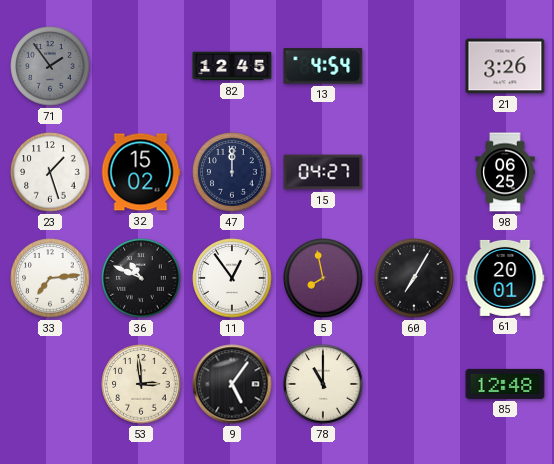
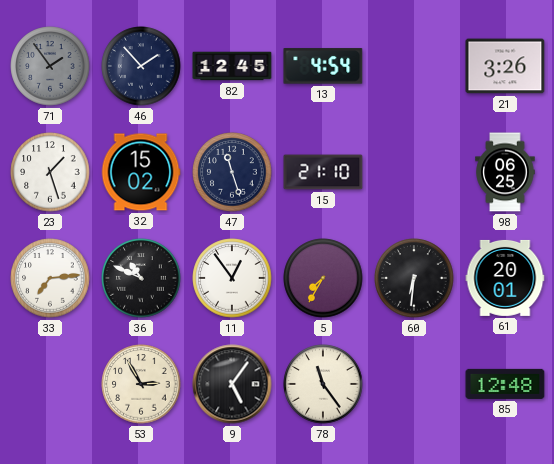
46: none -> 1:53 (141, 66)
47: 12:00 -> 11:27 (232, 172)
15: 04:27 -> 21:10 (323, 172)
5: 7:58 -> 7:35 (323, 278)
60: 7:05 -> 6:31 (414, 278)
53: 2:59 -> 2:55 (141, 384)
78: 11:00 -> 11:24 (323, 384)
